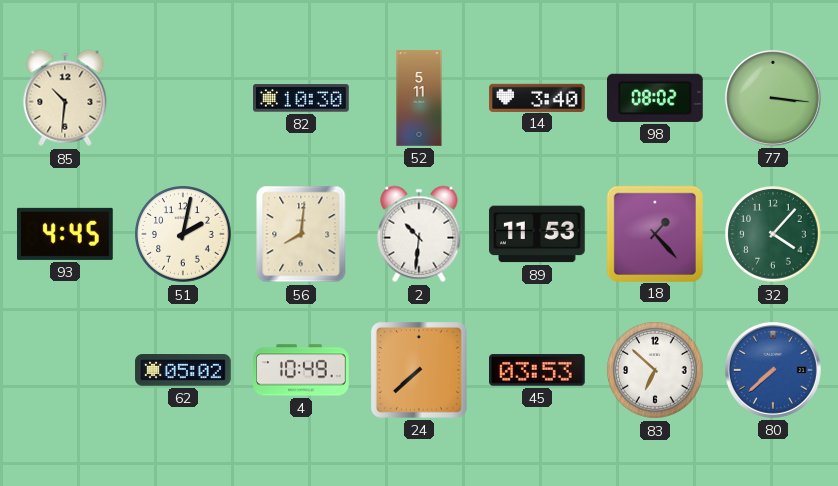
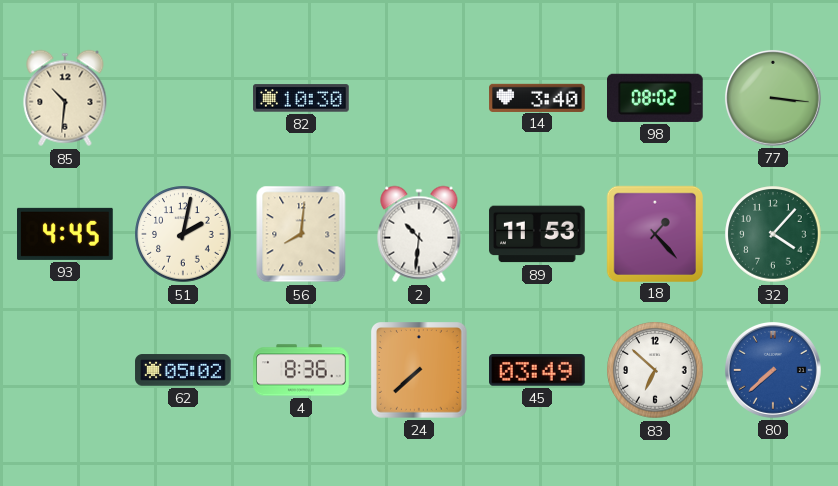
52: 5:11 -> none (419, 98)
4: 10:49 -> 8:36 (301, 370)
45: 03:53 -> 03:49 (538, 370)
